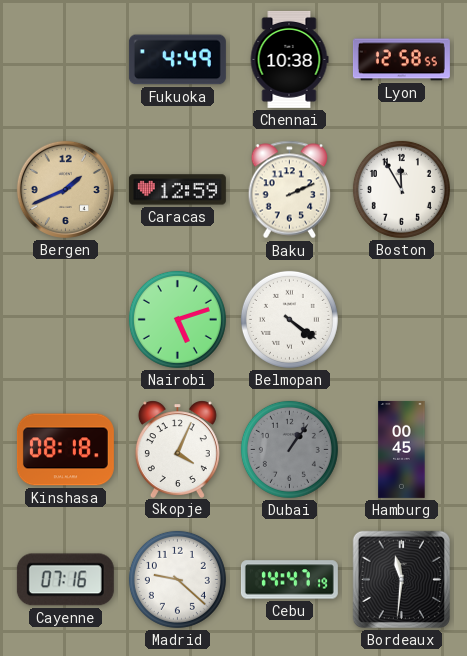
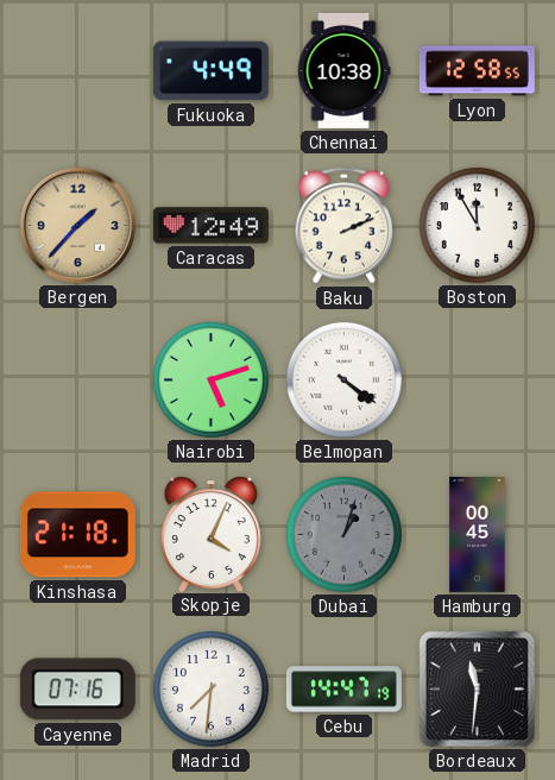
Bergen: 1:41 -> 1:37 (77, 225)
Caracas: 12:59 -> 12:49 (210, 226)
Kinshasa: 08:18 -> 21:18 (77, 535)
Dubai: 1:06 -> 1:03 (343, 534)
Madrid: 9:22 -> 7:31 (210, 688)
